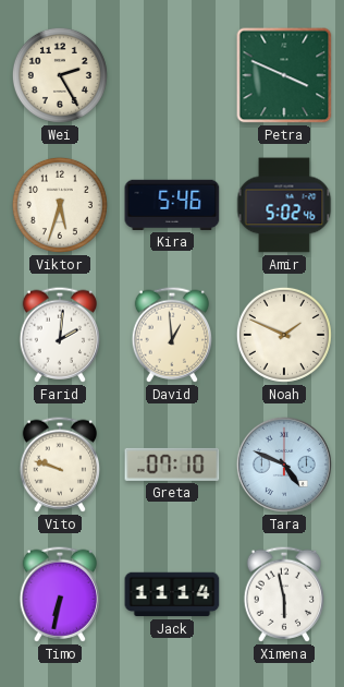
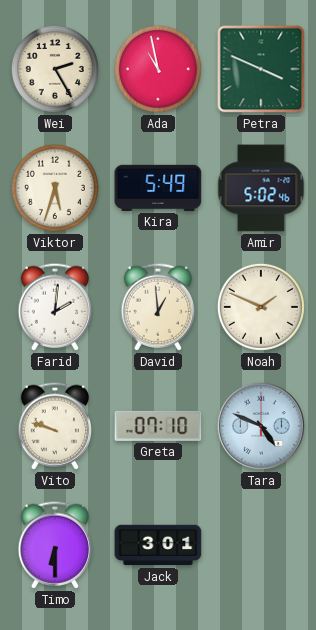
Ada: none -> 10:58 (158, 69)
Kira: 5:46 -> 5:49 (158, 188)
Timo: 6:32 -> 6:30 (54, 545)
Jack: 11:14 -> 3:01 (158, 545)
Ximena: 5:58 -> none (283, 594)
